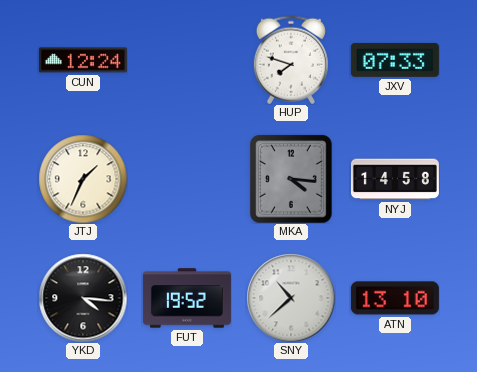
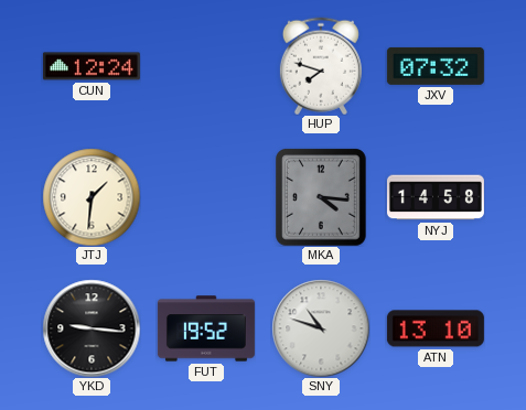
JXV: 07:33 -> 07:32 (436, 66)
JTJ: 1:34 -> 1:31 (92, 197)
YKD: 4:16 -> 9:16 (92, 328)
SNY: 10:38 -> 10:48 (321, 328)
